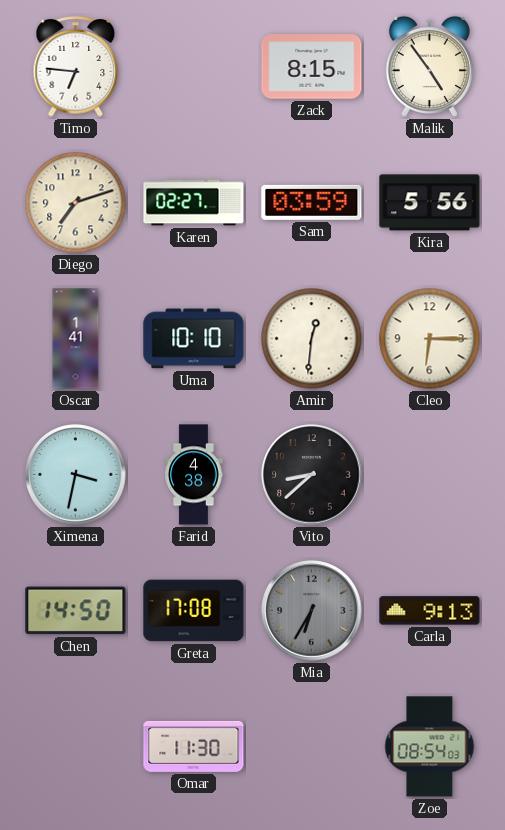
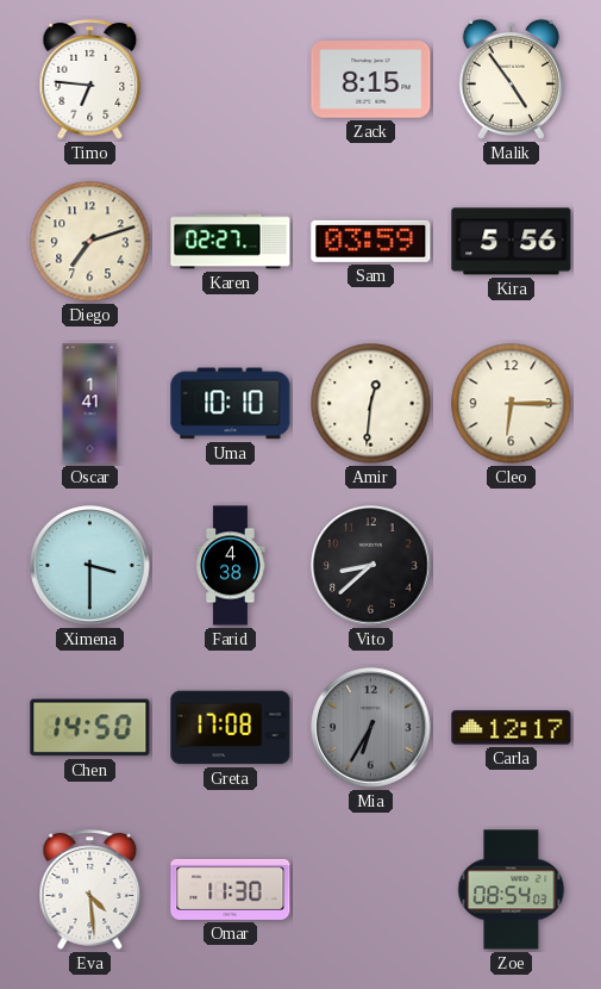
Ximena: 3:32 -> 3:30 (90, 566)
Carla: 9:13 -> 12:17 (512, 728)
Eva: none -> 4:29 (90, 890)
